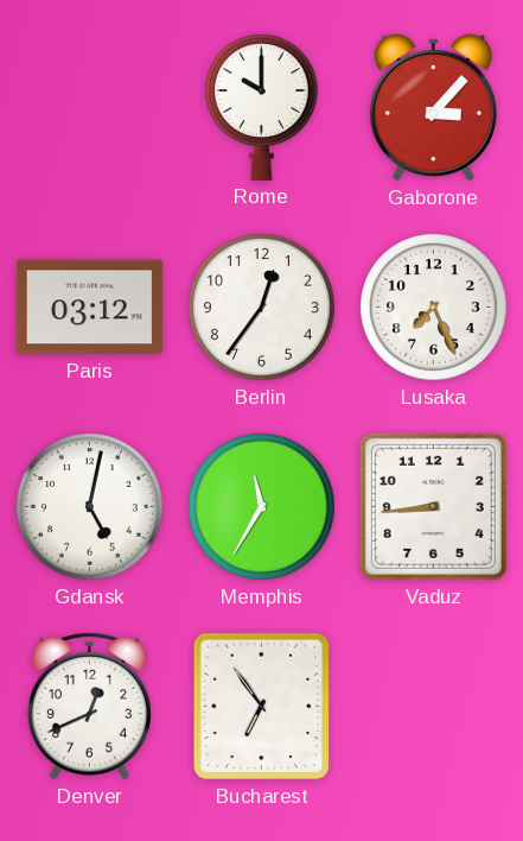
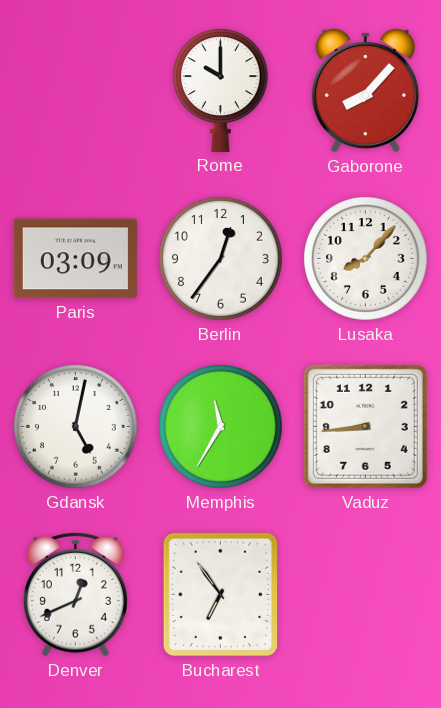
Gaborone: 3:07 -> 8:07 (365, 90)
Paris: 03:12 -> 03:09 (75, 259)
Lusaka: 7:26 -> 8:07 (366, 259)
